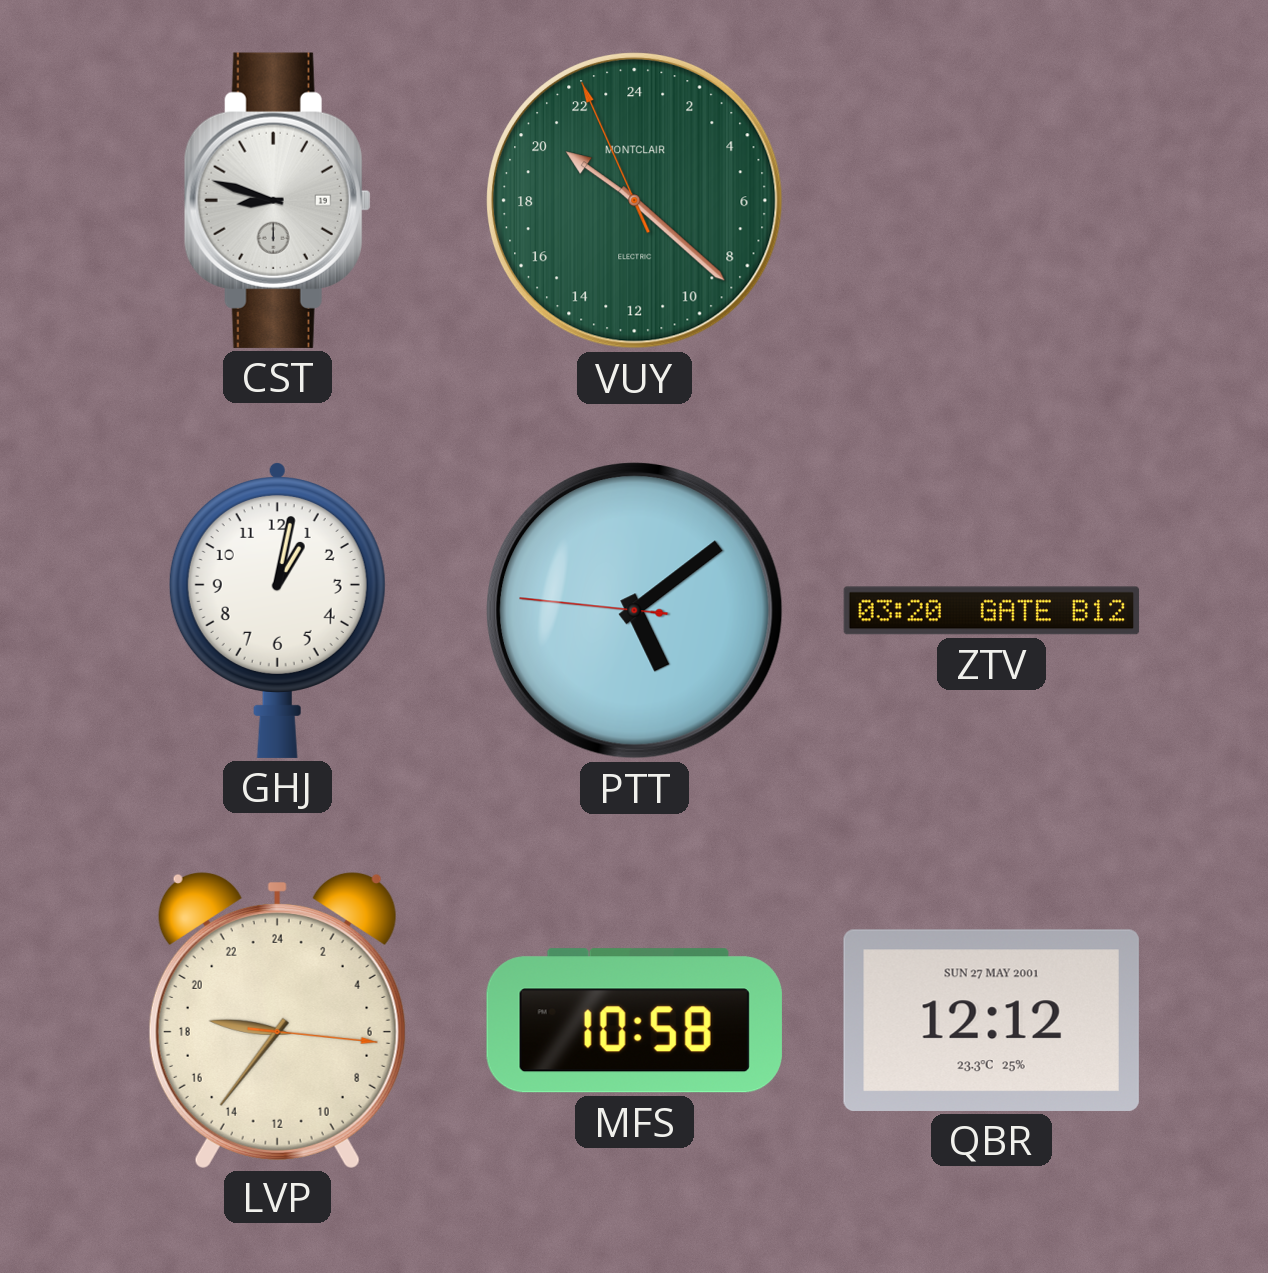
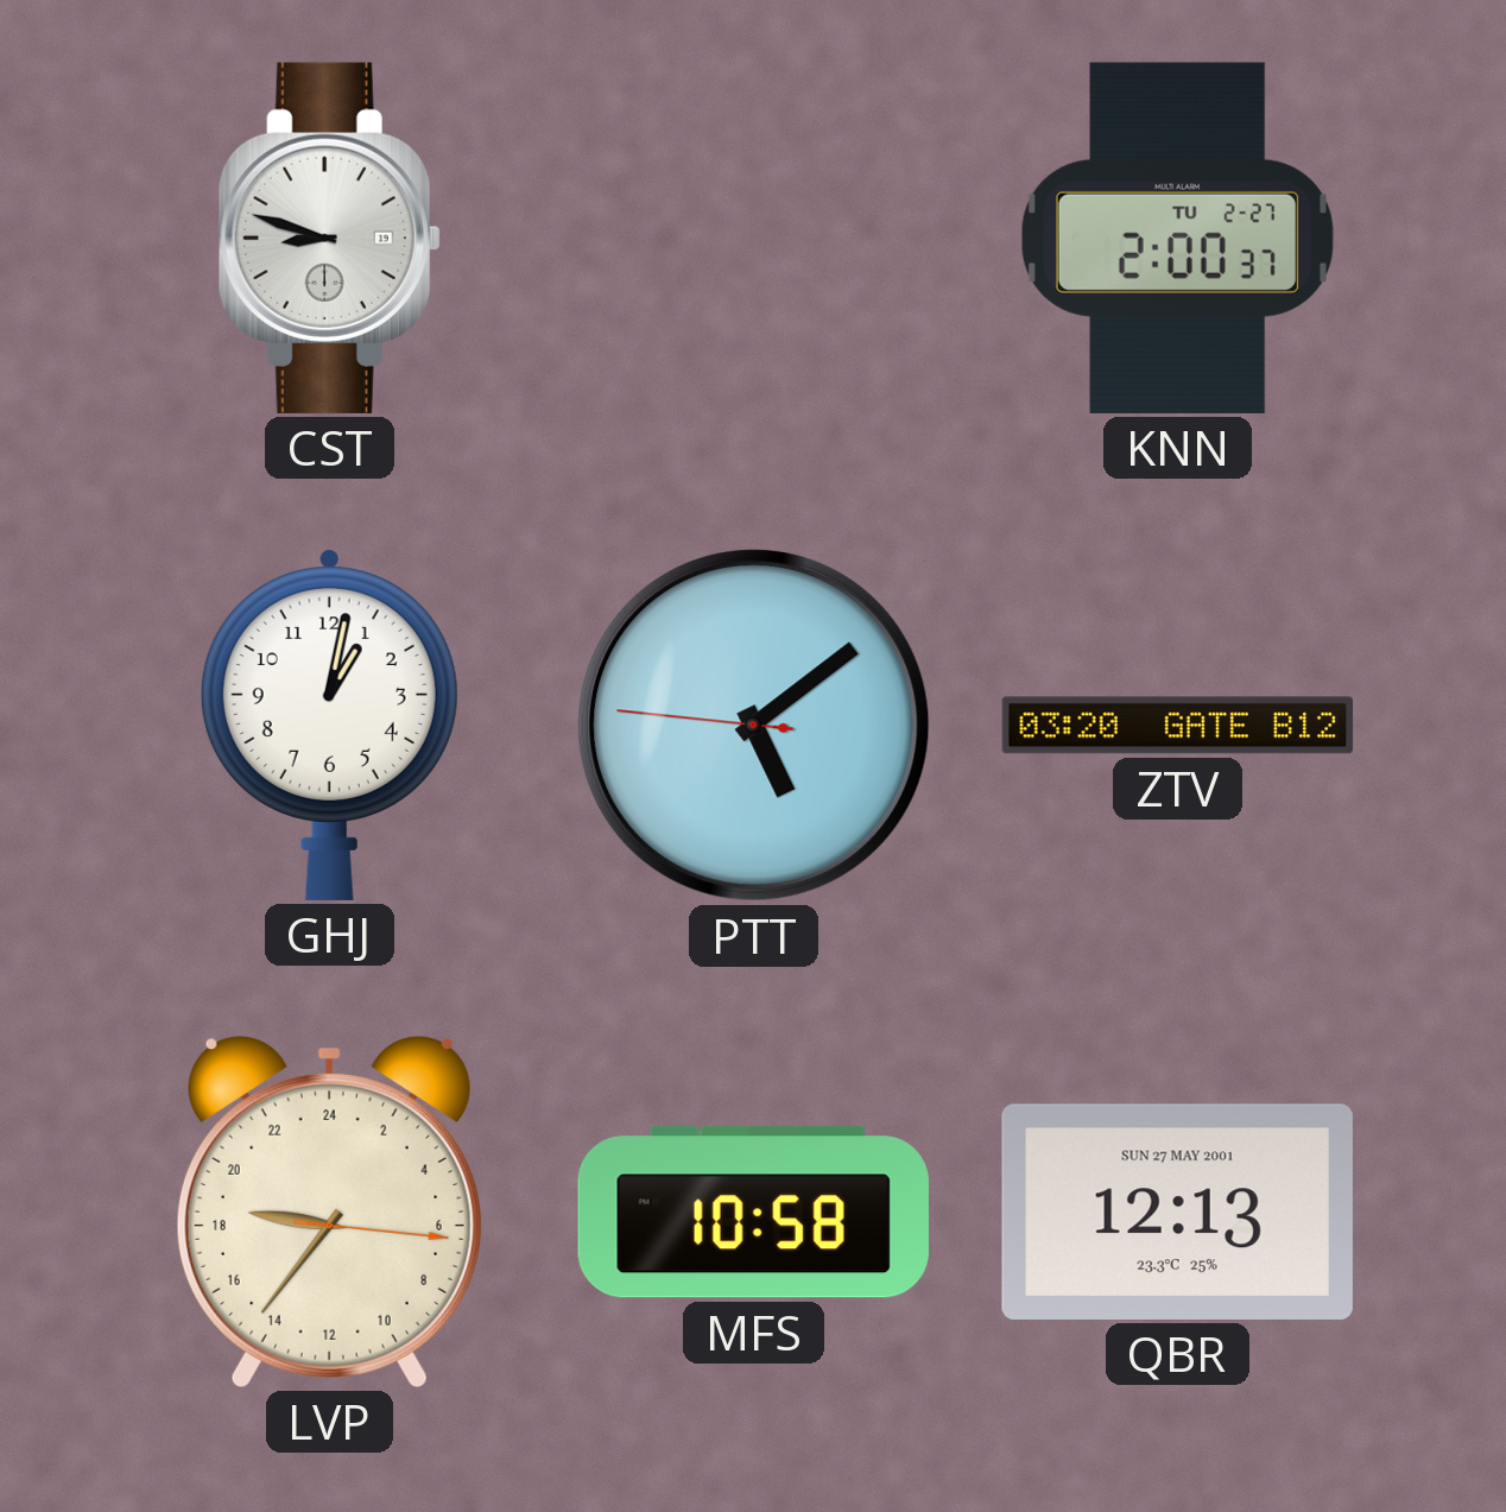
VUY: 20:21 -> none (635, 201)
KNN: none -> 2:00 (1177, 238)
QBR: 12:12 -> 12:13 (1177, 1212)
